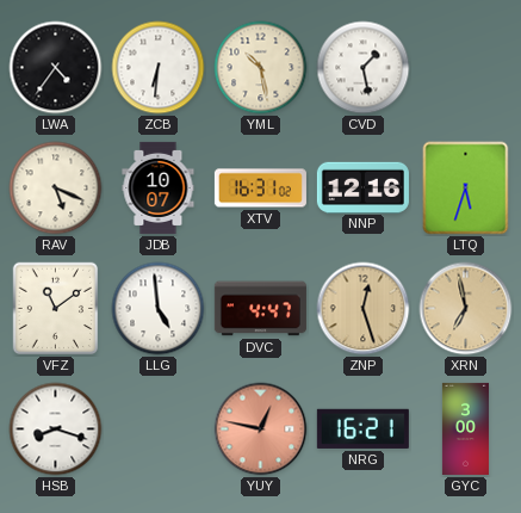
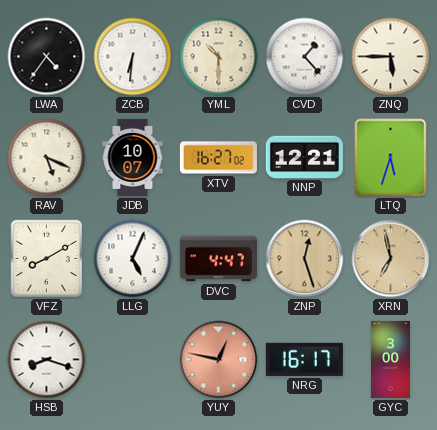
YML: 10:28 -> 10:30 (219, 57)
CVD: 1:28 -> 1:23 (305, 57)
ZNQ: none -> 5:45 (391, 57)
XTV: 16:31 -> 16:27 (218, 158)
NNP: 12:16 -> 12:21 (304, 157)
VFZ: 11:09 -> 8:10 (47, 259)
LLG: 4:59 -> 5:04 (133, 259)
NRG: 16:21 -> 16:17 (304, 359)
